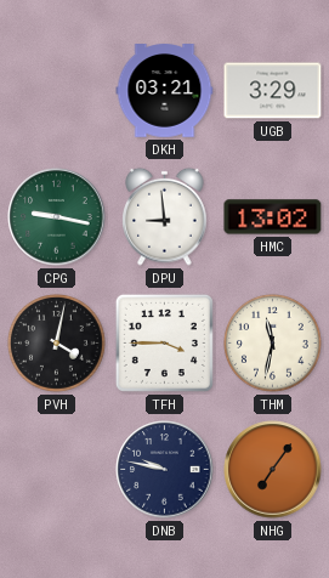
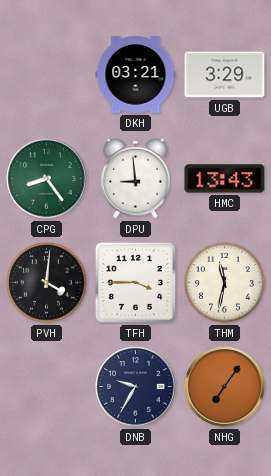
CPG: 9:17 -> 8:24 (47, 179)
HMC: 13:02 -> 13:43 (225, 179)
PVH: 4:02 -> 4:01 (47, 283)
DNB: 9:47 -> 9:35 (136, 387)
